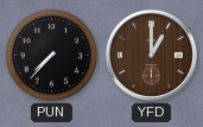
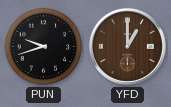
PUN: 7:37 -> 9:42 (44, 47)
